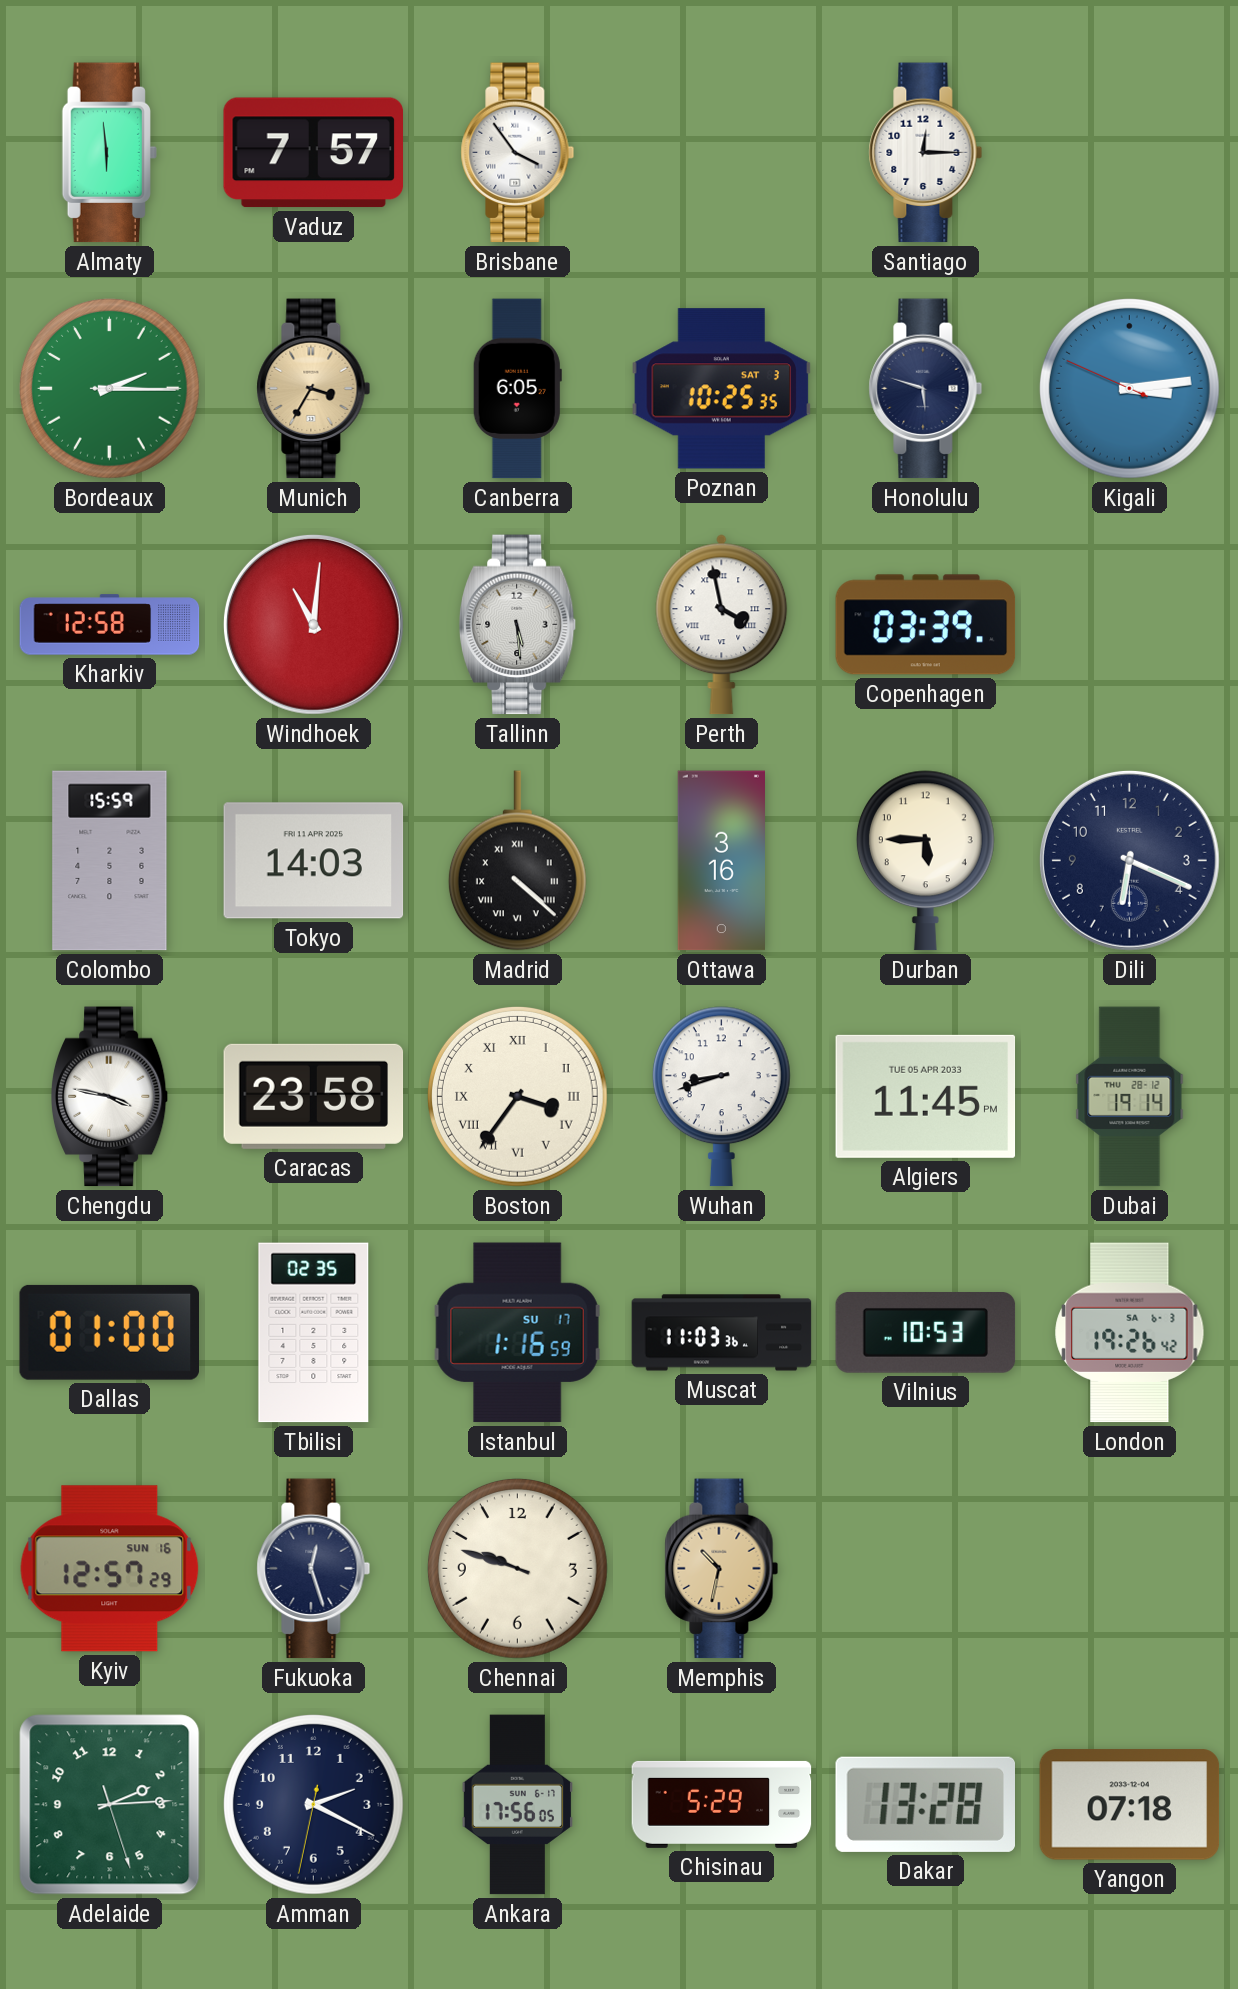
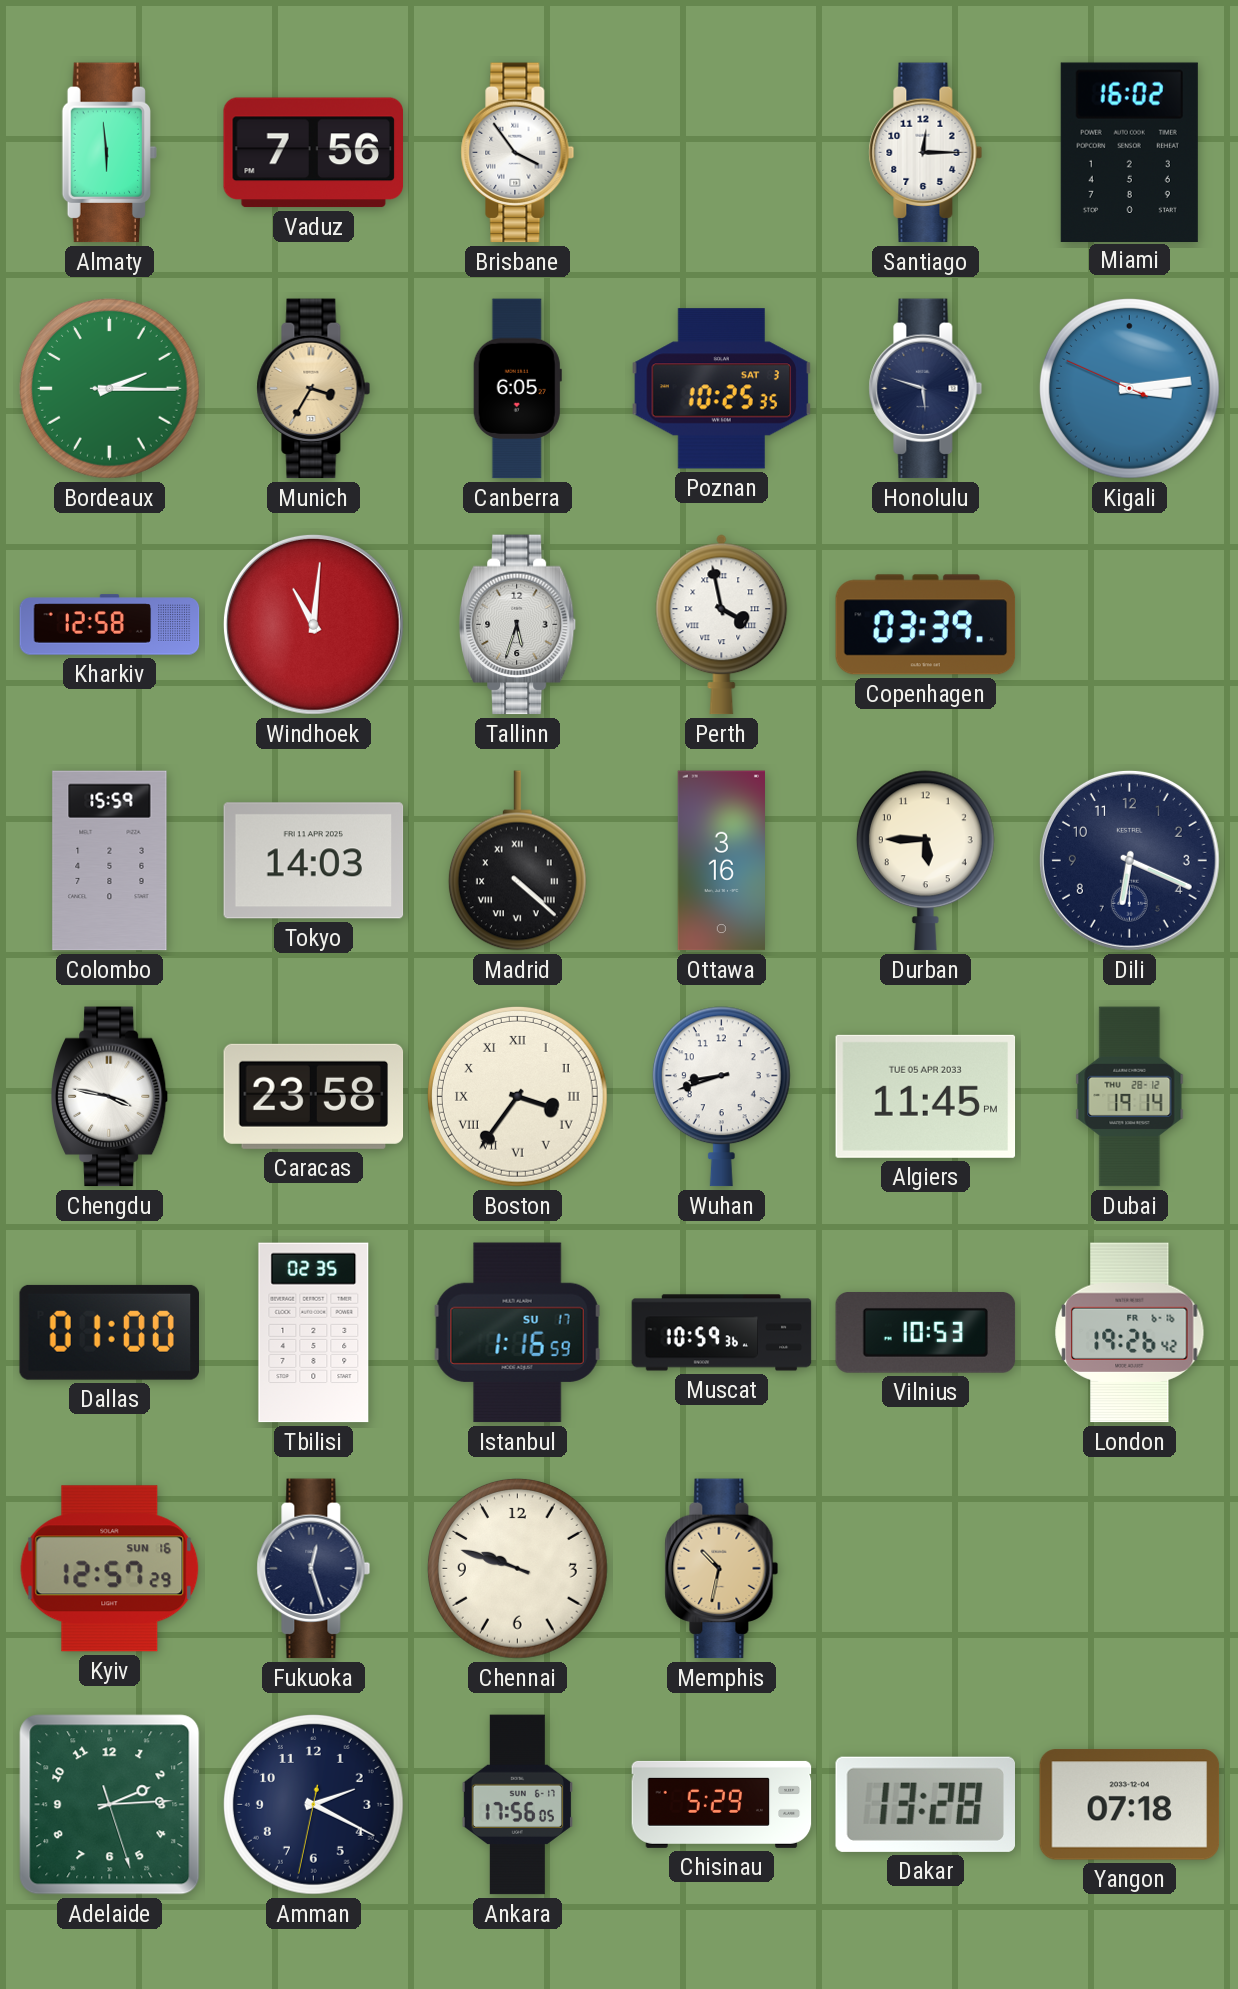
Vaduz: 7:57 -> 7:56 (313, 153)
Miami: none -> 16:02 (1129, 152)
Tallinn: 5:29 -> 5:33 (518, 625)
Muscat: 11:03 -> 10:59 (722, 1333)
London date: SA 6-3 -> FR 6-16 (1130, 1333)
